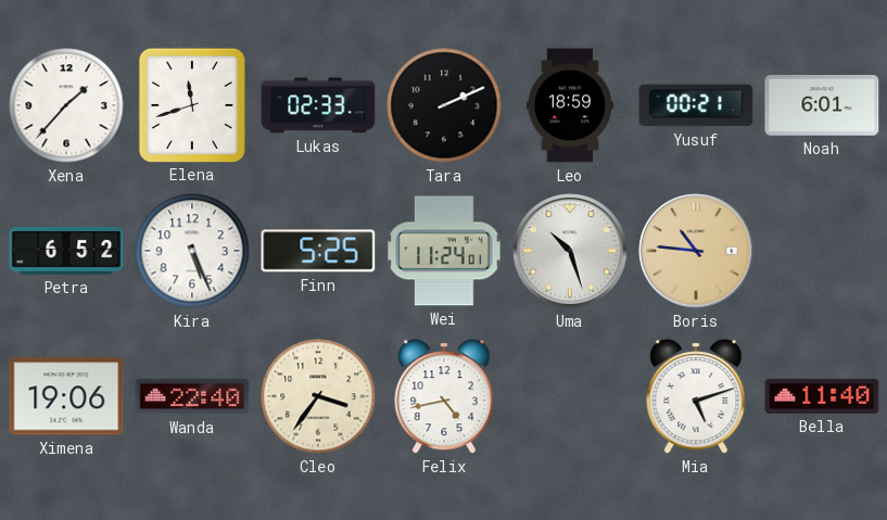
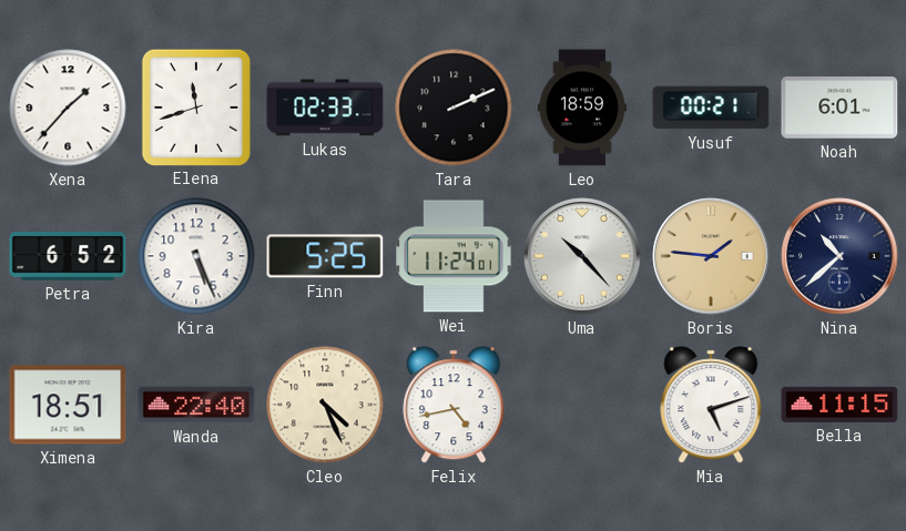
Uma: 10:27 -> 10:23 (582, 256)
Boris: 10:46 -> 1:46 (711, 256)
Nina: none -> 10:38 (839, 256)
Ximena: 19:06 -> 18:51 (68, 405)
Cleo: 3:36 -> 4:26 (325, 405)
Bella: 11:40 -> 11:15 (839, 405)
